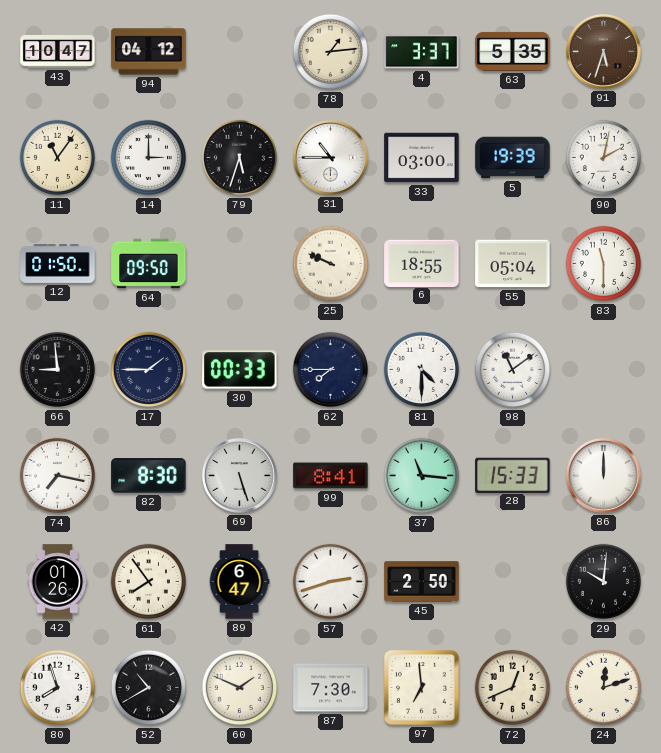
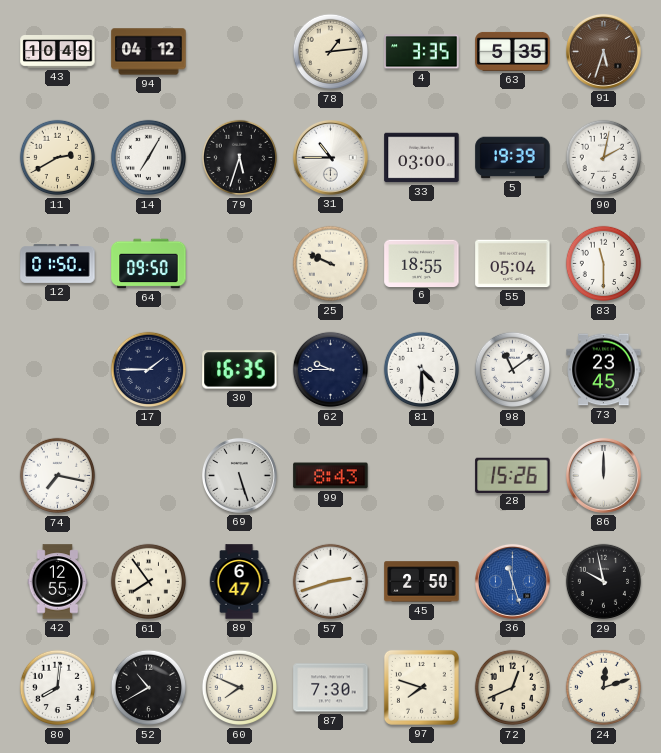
43: 10:47 -> 10:49 (58, 52)
4: 3:37 -> 3:35 (422, 52)
11: 11:06 -> 2:40 (58, 158)
14: 3:00 -> 7:05 (149, 158)
66: 8:59 -> none (58, 370)
30: 00:33 -> 16:35 (240, 370)
62: 7:45 -> 9:45 (331, 370)
73: none -> 23:45 (604, 370)
82: 8:30 -> none (149, 476)
99: 8:41 -> 8:43 (331, 476)
37: 11:16 -> none (422, 476)
28: 15:33 -> 15:26 (513, 475)
42: 01:26 -> 12:55 (58, 582)
36: none -> 11:27 (512, 581)
29: 10:01 -> 9:58 (604, 582)
80: 7:57 -> 8:01 (58, 688)
60: 1:49 -> 7:49 (240, 688)
97: 6:59 -> 7:48 (421, 687)
